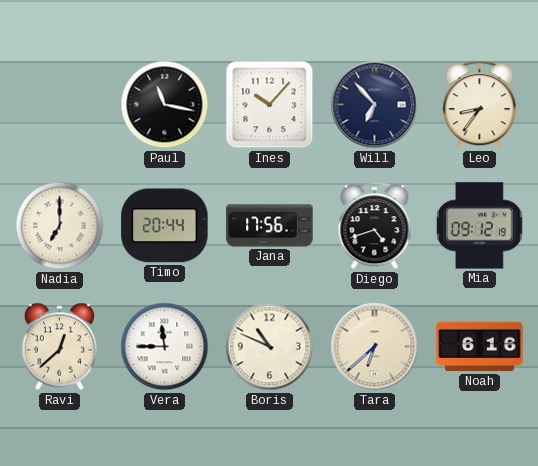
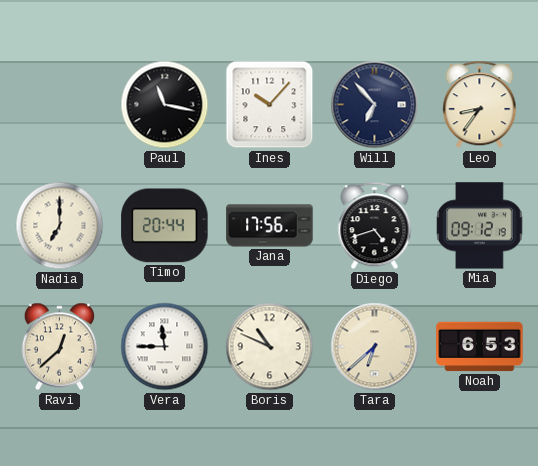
Noah: 6:16 -> 6:53 (480, 347)
